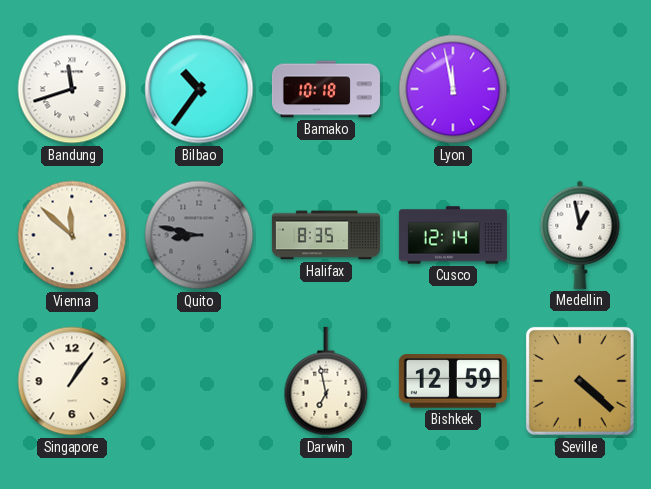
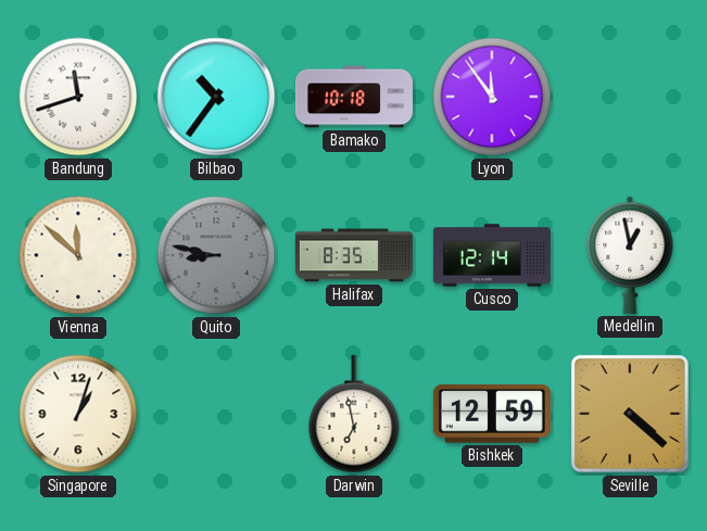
Lyon: 11:58 -> 11:54 (492, 97)
Singapore: 1:06 -> 1:03 (78, 414)
